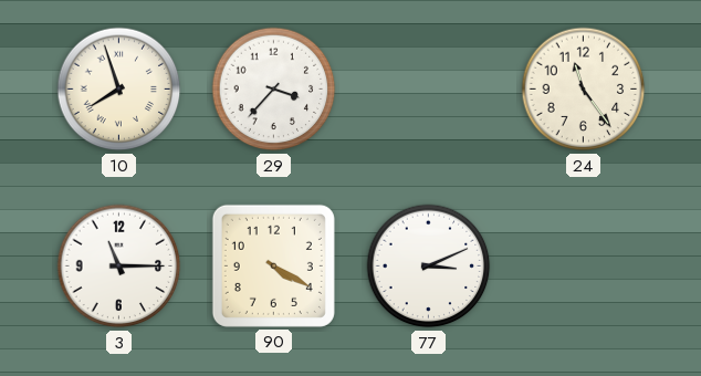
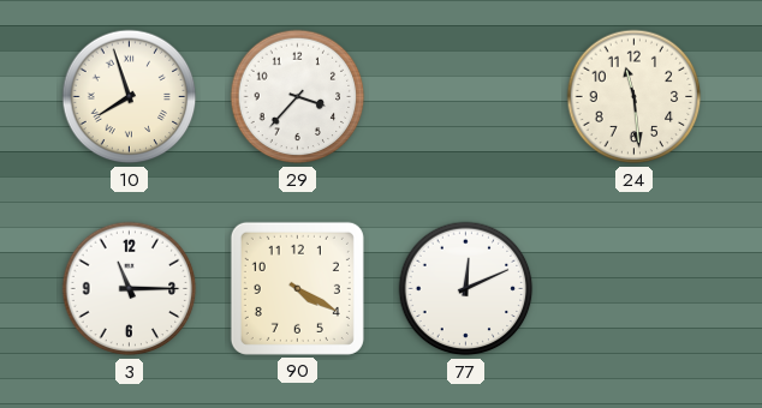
24: 11:24 -> 11:29 (635, 97)
77: 3:11 -> 12:11 (466, 289)
